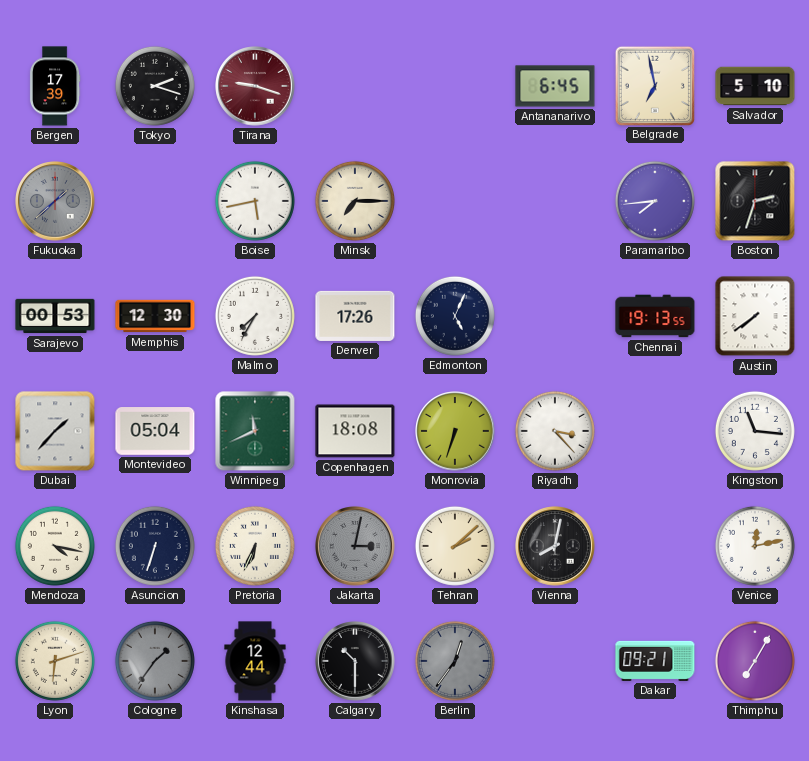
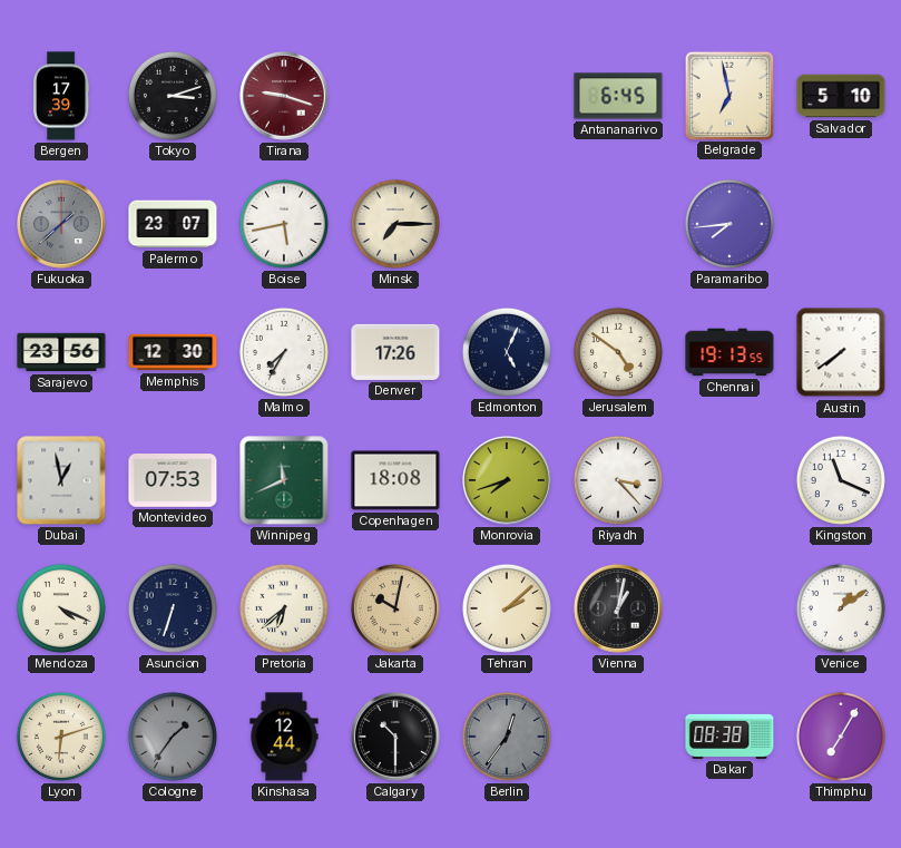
Tokyo: 2:18 -> 3:12 (173, 96)
Palermo: none -> 23:07 (173, 224)
Boston: 2:33 -> none (755, 201)
Sarajevo: 00:53 -> 23:56 (61, 352)
Jerusalem: none -> 4:51 (618, 352)
Dubai: 1:37 -> 12:58 (61, 480)
Montevideo: 05:04 -> 07:53 (173, 480)
Monrovia: 6:33 -> 7:42 (507, 480)
Kingston: 11:16 -> 11:19 (841, 480)
Mendoza: 4:17 -> 4:19 (61, 608)
Pretoria: 6:34 -> 6:38 (284, 608)
Jakarta: 3:02 -> 10:02 (395, 608)
Jakarta dial: grey -> champagne (395, 608)
Vienna: 8:02 -> 1:02 (618, 608)
Venice: 12:13 -> 1:09 (841, 608)
Dakar: 09:21 -> 08:38 (729, 737)
